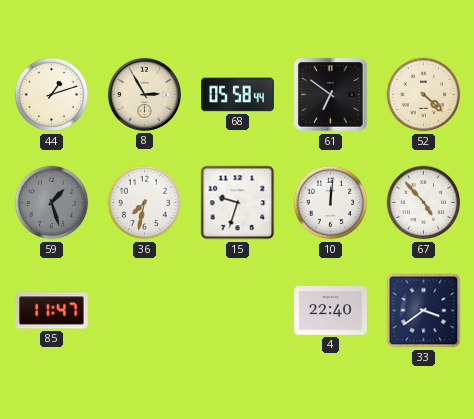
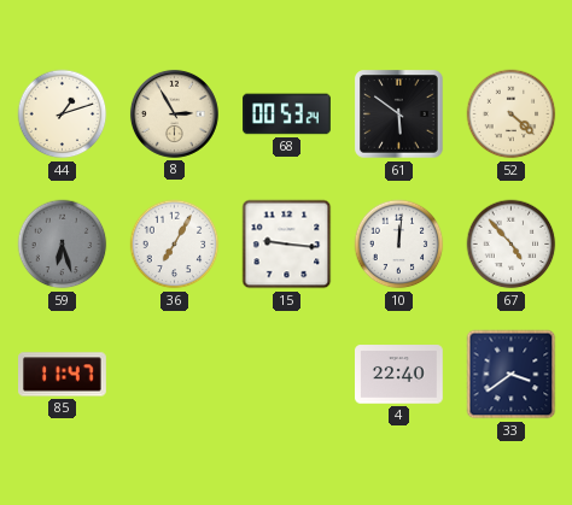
68: 05:58 -> 00:53 (287, 114)
61: 6:51 -> 5:51 (399, 114)
59: 1:27 -> 6:27 (63, 245)
36: 7:32 -> 7:05 (175, 245)
15: 9:33 -> 9:16 (287, 245)
